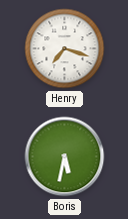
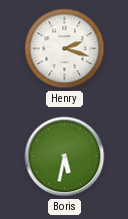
Henry: 7:18 -> 2:18 (65, 49)
